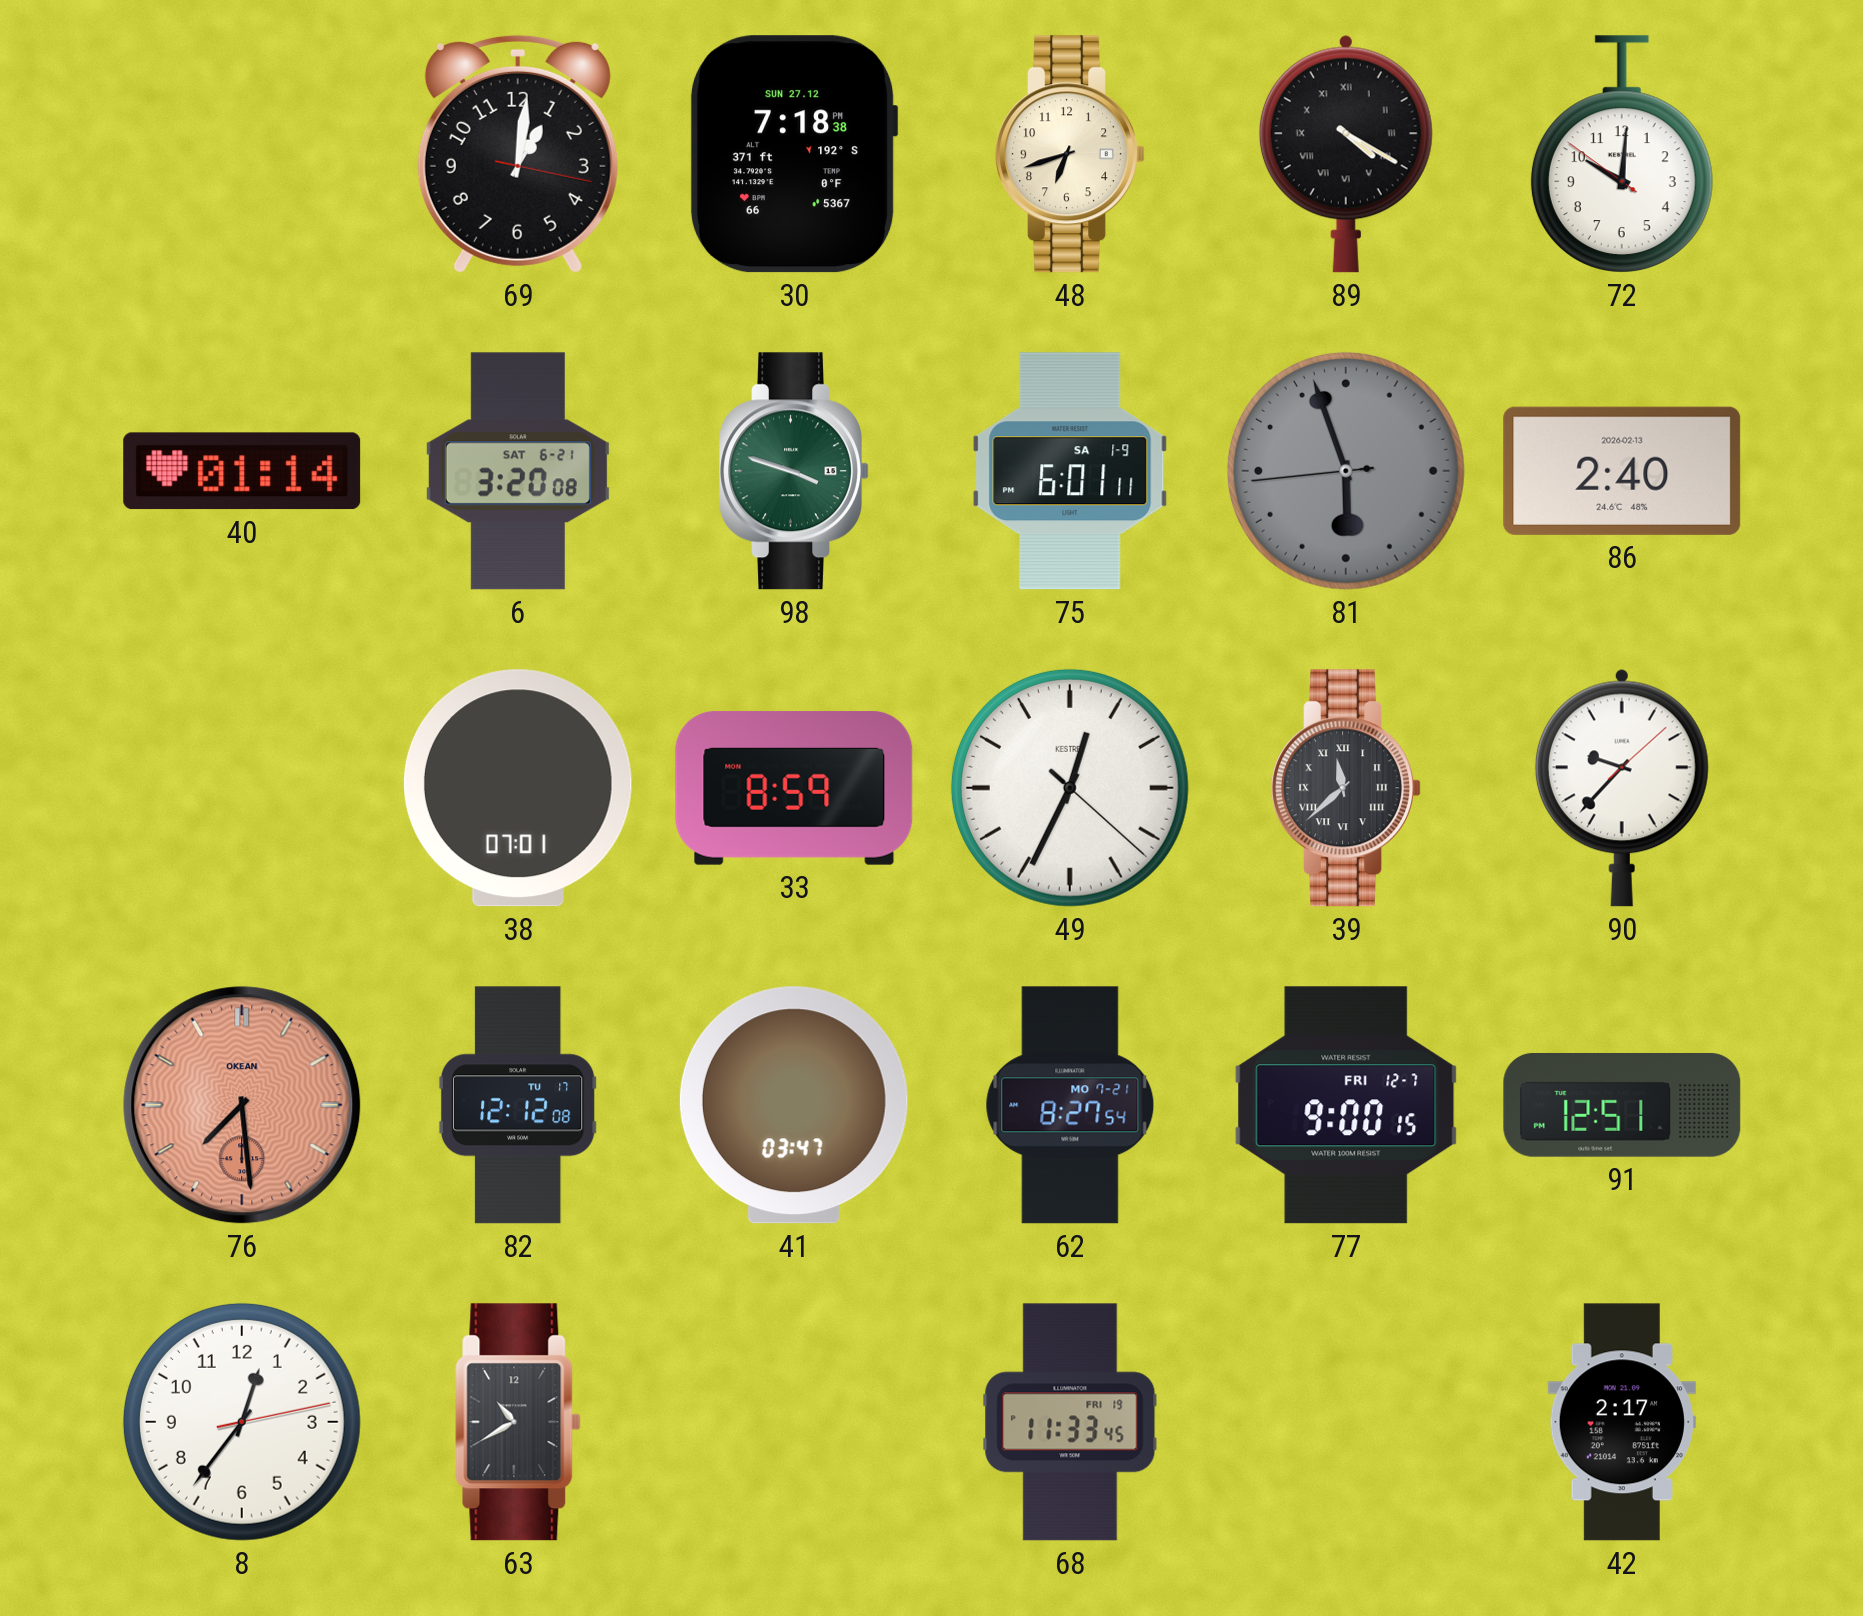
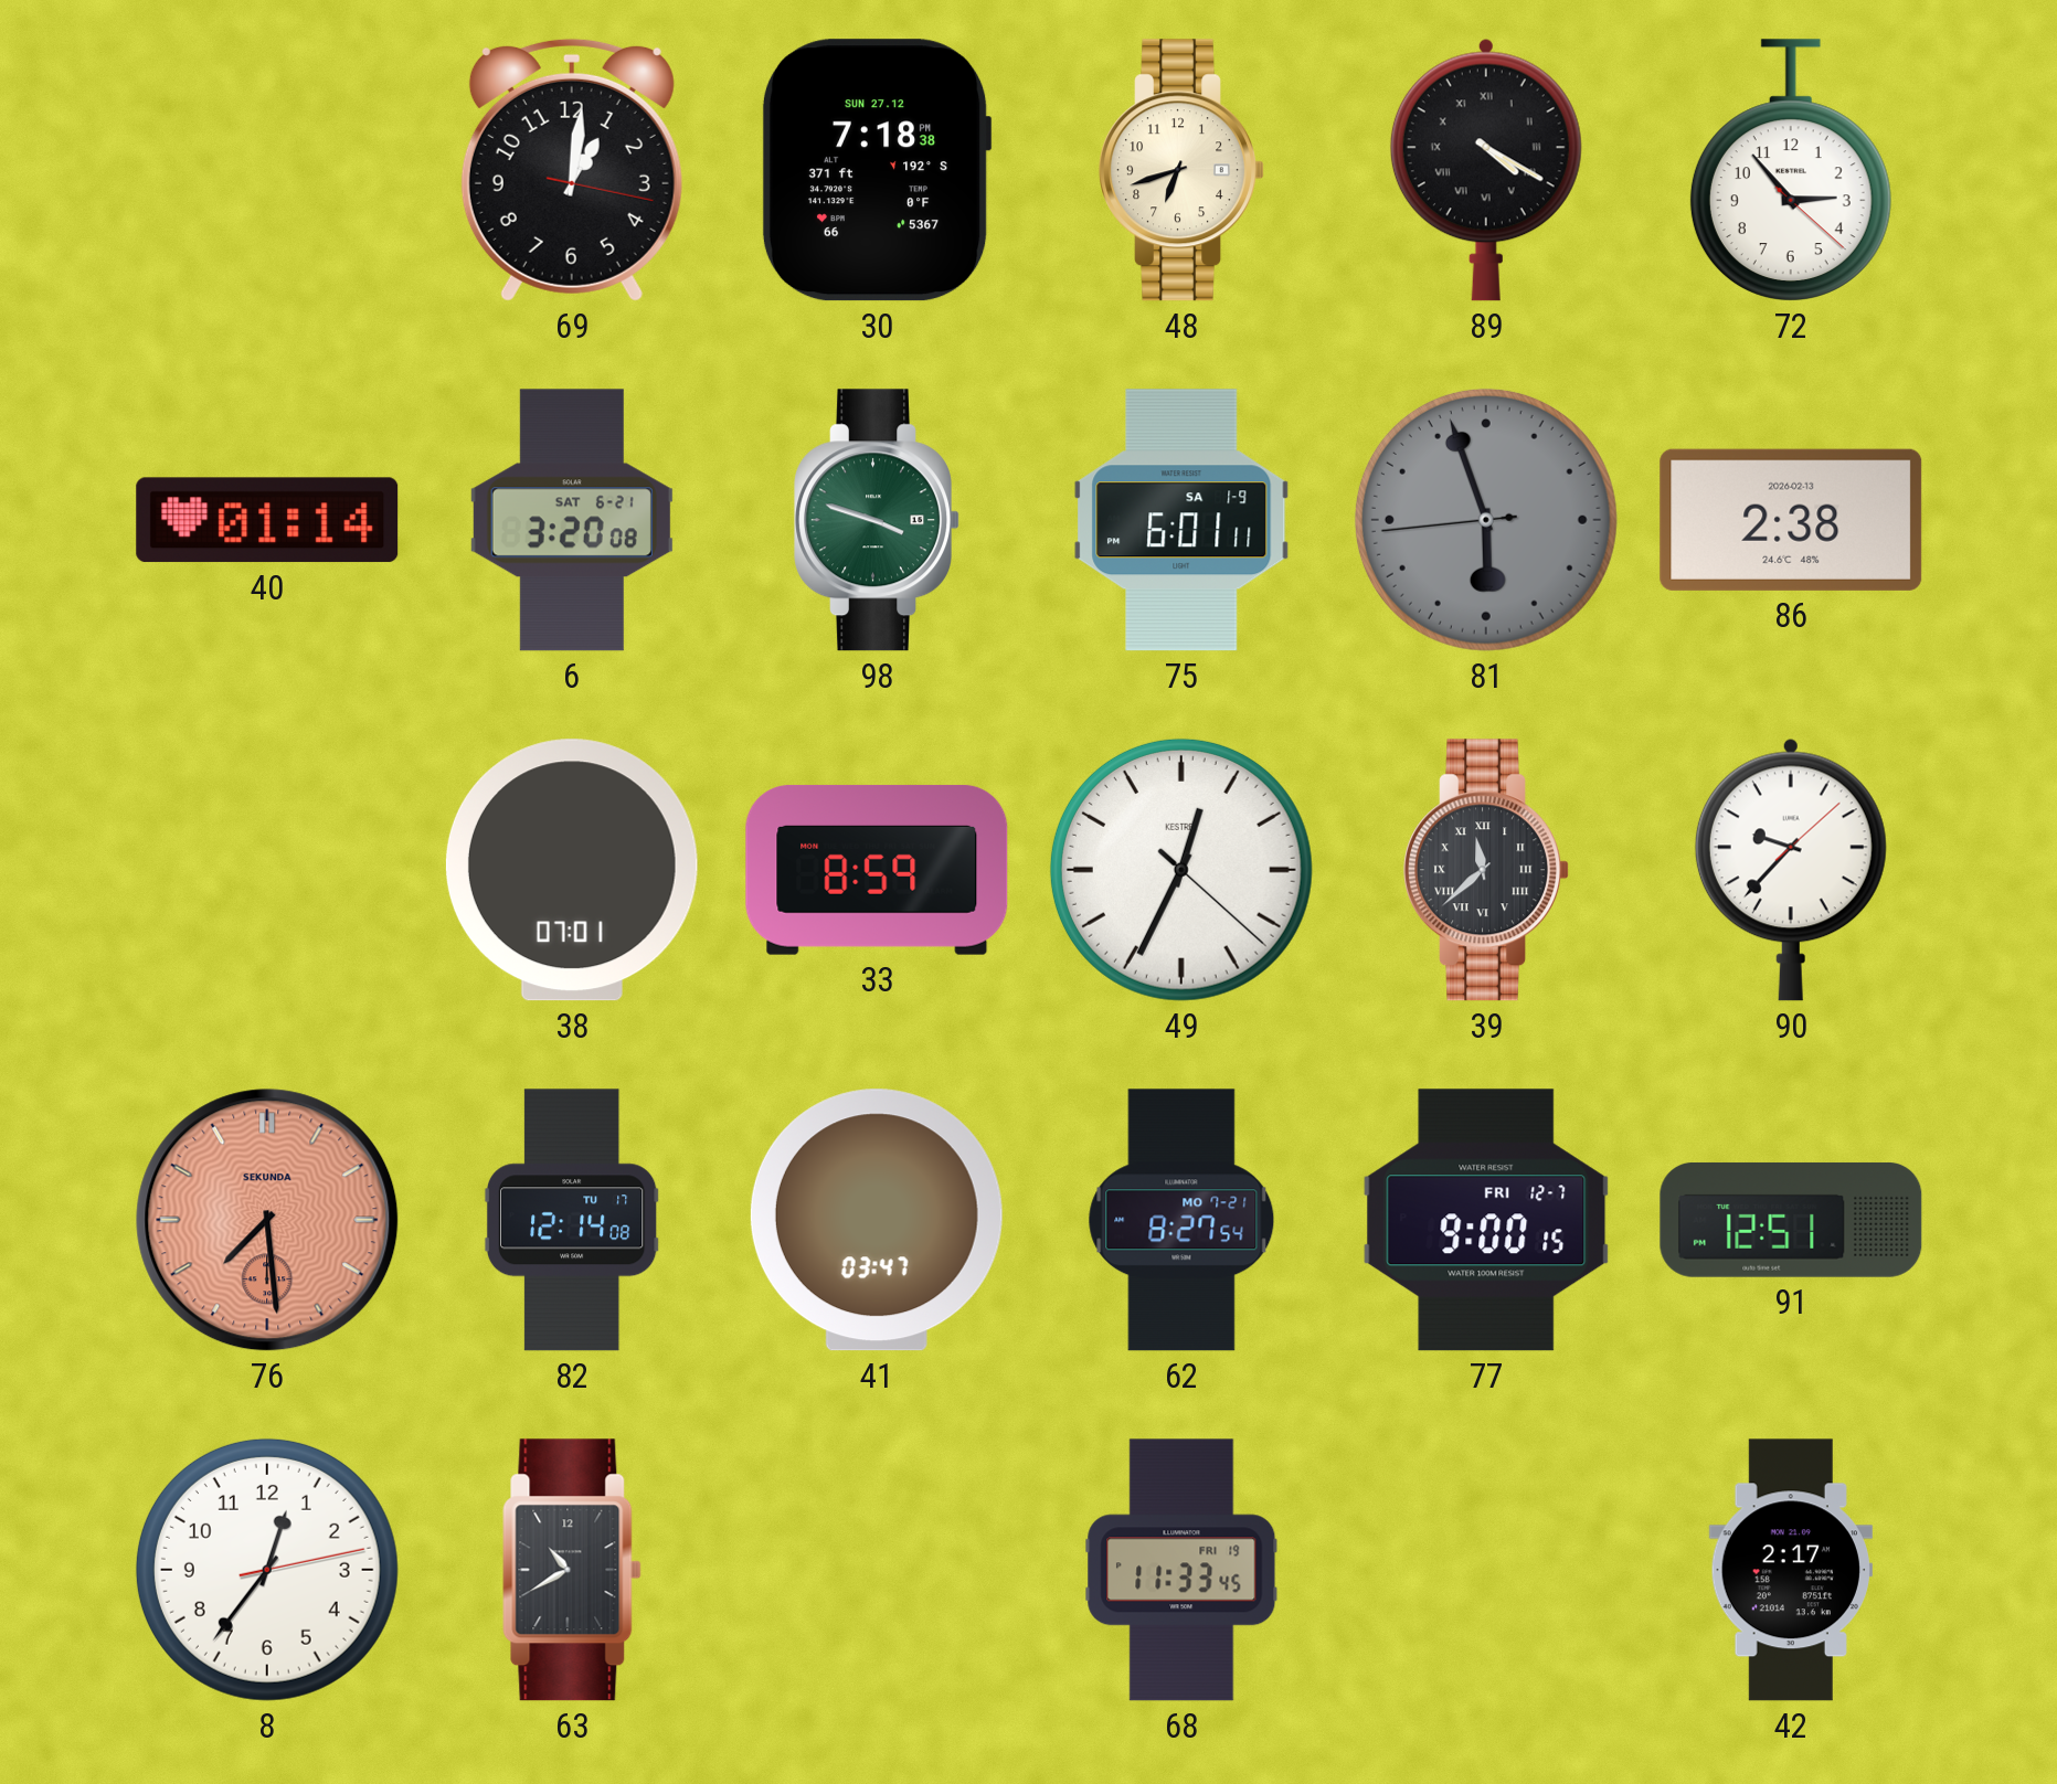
72: 10:00 -> 2:53 (1791, 170)
86: 2:40 -> 2:38 (1791, 520)
76 brand: OKEAN -> SEKUNDA (267, 1220)
82: 12:12 -> 12:14 (572, 1220)
